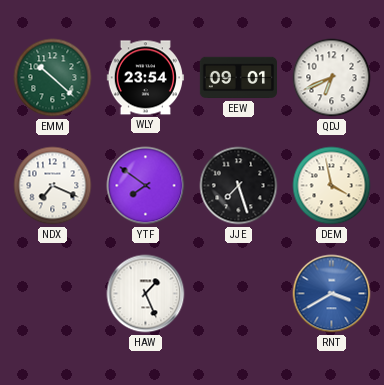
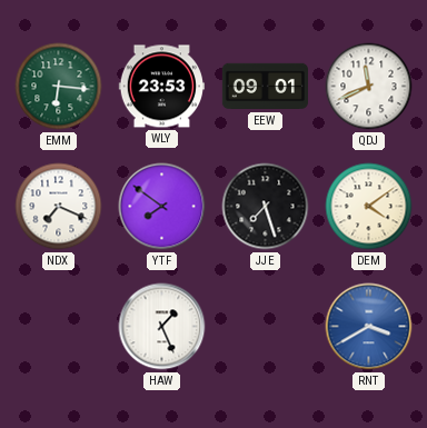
EMM: 10:22 -> 6:16 (59, 87)
WLY: 23:54 -> 23:53 (161, 87)
QDJ: 6:41 -> 11:41 (369, 87)
DEM: 3:58 -> 4:09 (369, 207)
